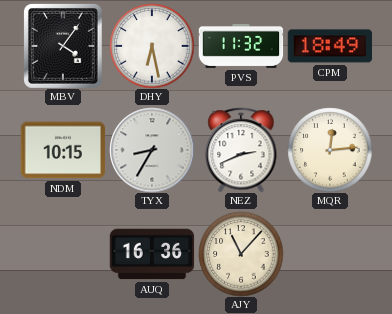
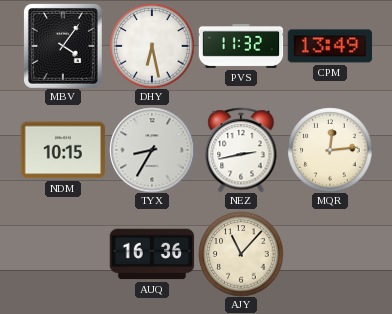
CPM: 18:49 -> 13:49 (330, 46)
NEZ: 2:41 -> 2:43 (241, 150)
